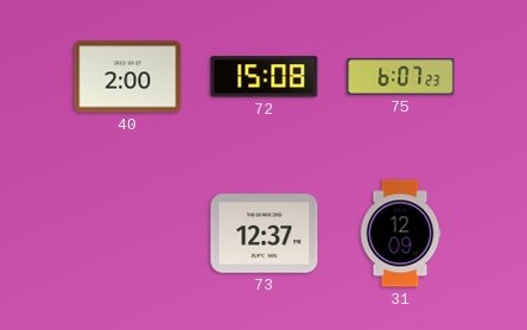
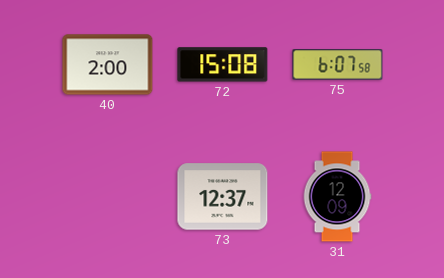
75: 6:07:23 -> 6:07:58 (338, 65)
